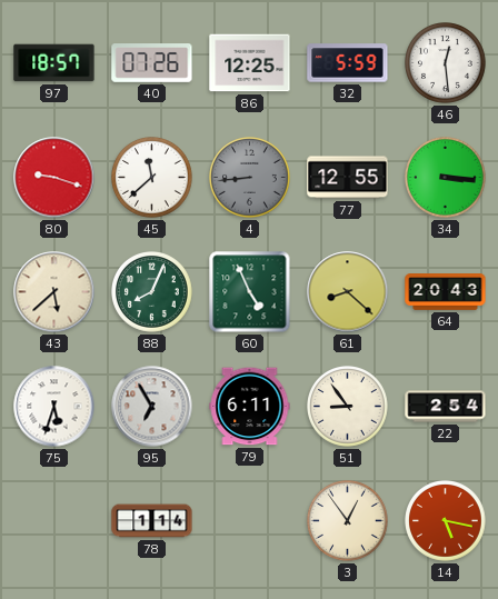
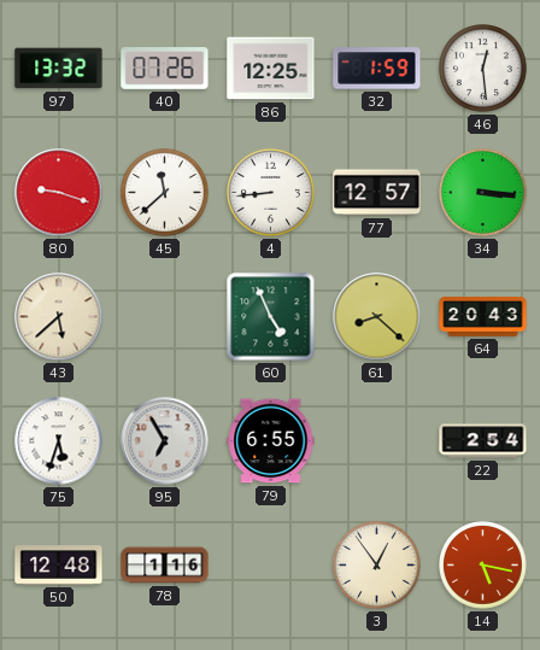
97: 18:57 -> 13:32 (59, 69)
32: 5:59 -> 1:59 (377, 69)
4 dial: grey -> white (271, 193)
77: 12:55 -> 12:57 (377, 193)
88: 8:04 -> none (152, 292)
79: 6:11 -> 6:55 (271, 441)
51: 8:54 -> none (348, 407)
50: none -> 12:48 (59, 566)
78: 1:14 -> 1:16 (165, 566)
